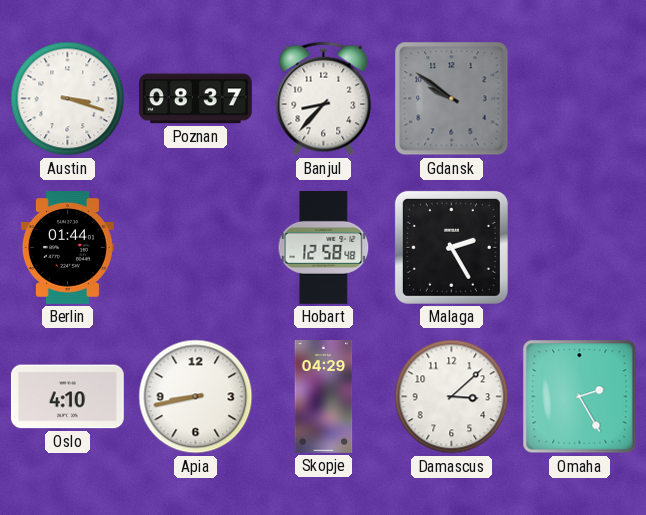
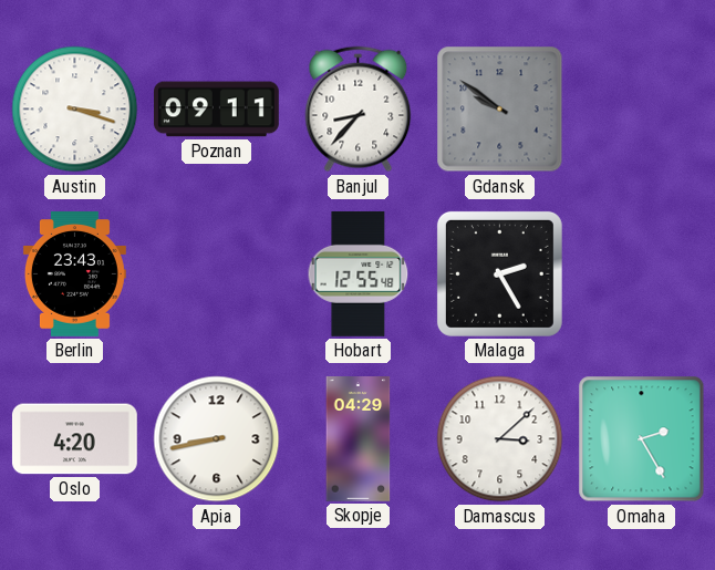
Poznan: 08:37 -> 09:11 (217, 110)
Berlin: 01:44 -> 23:43 (74, 274)
Hobart: 12:58 -> 12:55 (359, 273)
Oslo: 4:10 -> 4:20 (74, 439)
